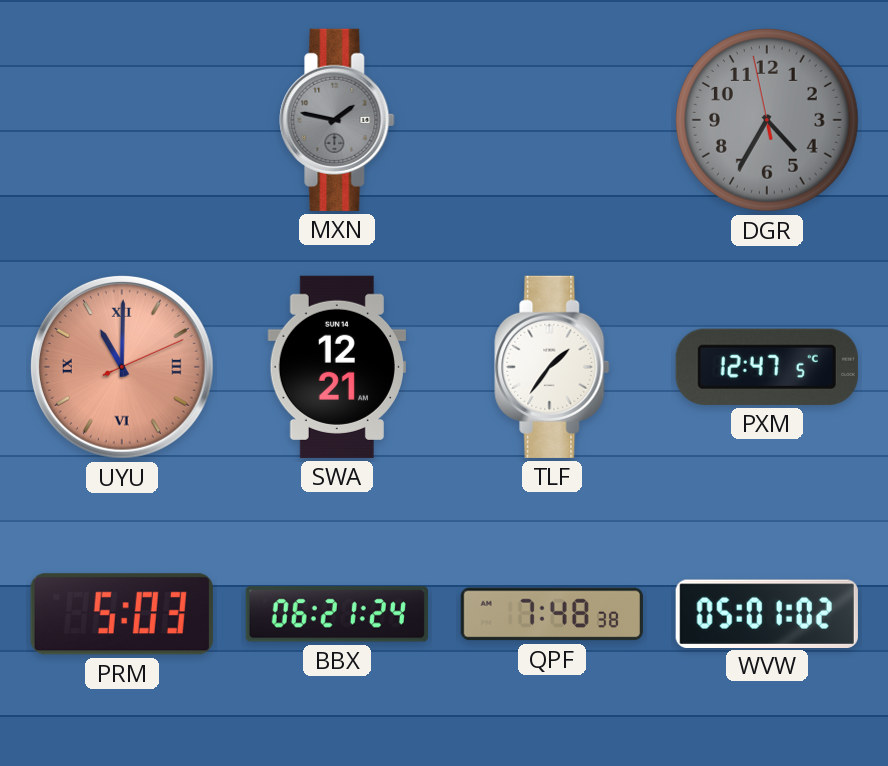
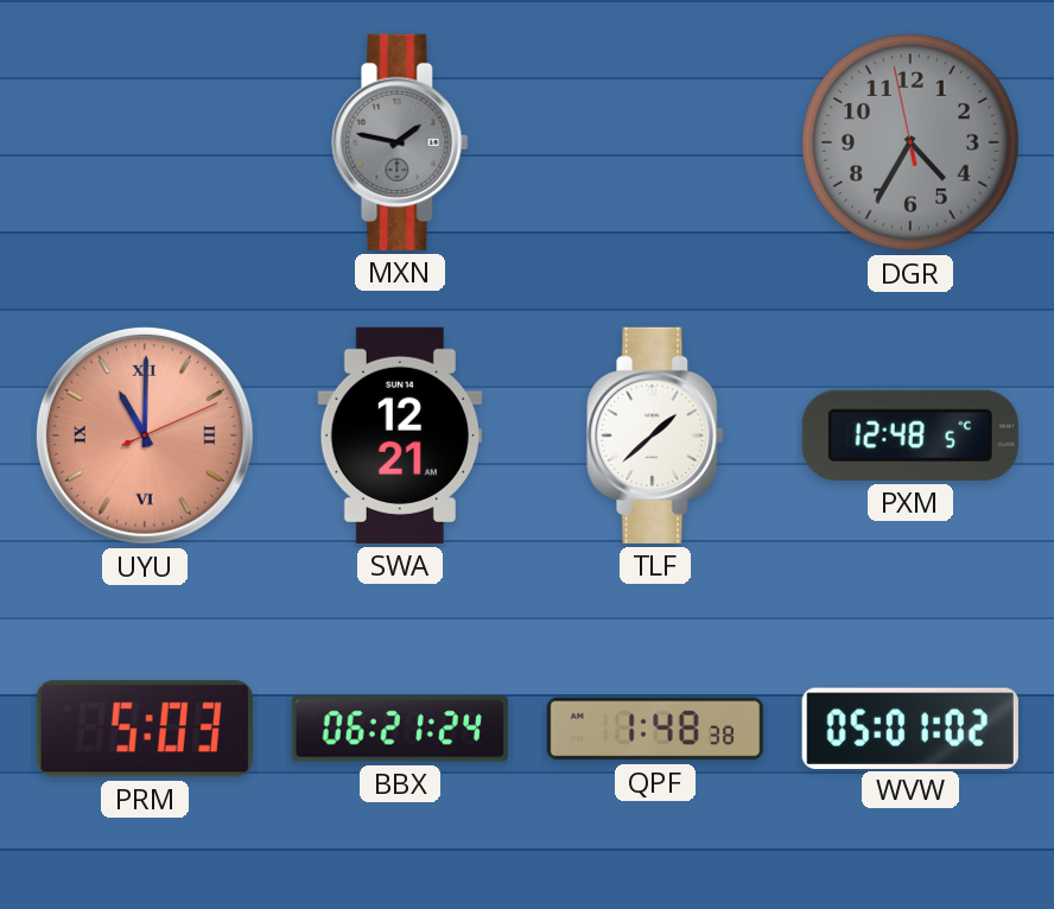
TLF: 1:36 -> 1:38 (655, 436)
PXM: 12:47 -> 12:48 (910, 436)
QPF: 7:48 -> 1:48 (655, 729)
